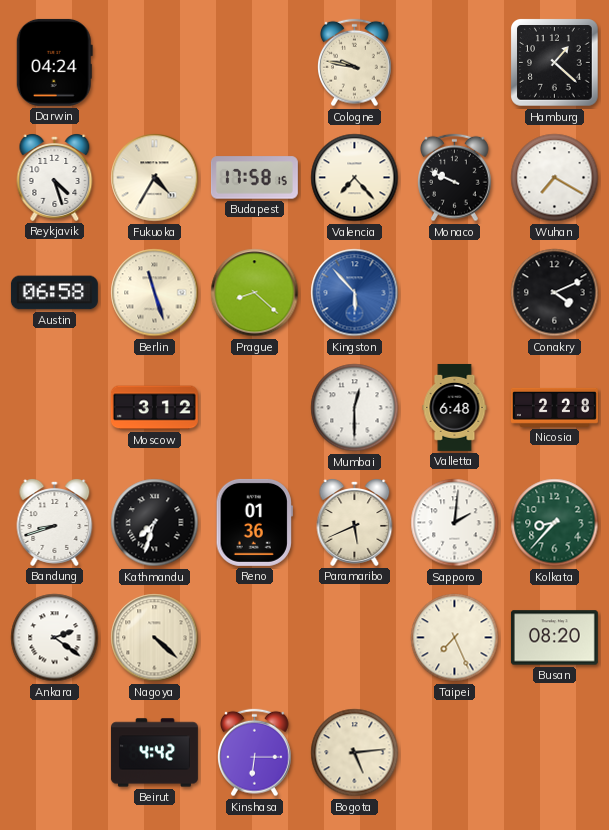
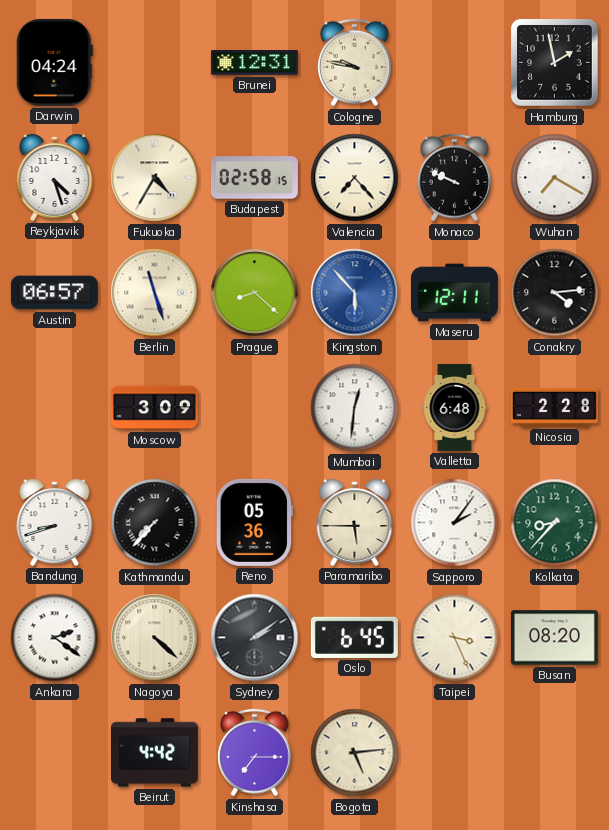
Brunei: none -> 12:31 (254, 63)
Hamburg: 1:22 -> 1:58 (555, 63)
Budapest: 17:58 -> 02:58 (254, 178)
Austin: 06:58 -> 06:57 (54, 293)
Maseru: none -> 12:11 (454, 293)
Conakry: 4:11 -> 4:14 (555, 293)
Moscow: 3:12 -> 3:09 (154, 408)
Mumbai: 12:30 -> 12:31 (355, 408)
Kathmandu: 7:33 -> 7:37 (155, 523)
Reno: 01:36 -> 05:36 (254, 522)
Paramaribo: 5:41 -> 5:45 (355, 522)
Sapporo: 2:01 -> 2:06 (455, 523)
Sydney: none -> 2:09 (255, 638)
Oslo: none -> 6:45 (354, 637)
Taipei: 7:26 -> 3:26 (455, 638)
Kinshasa: 6:15 -> 7:15 (255, 753)
